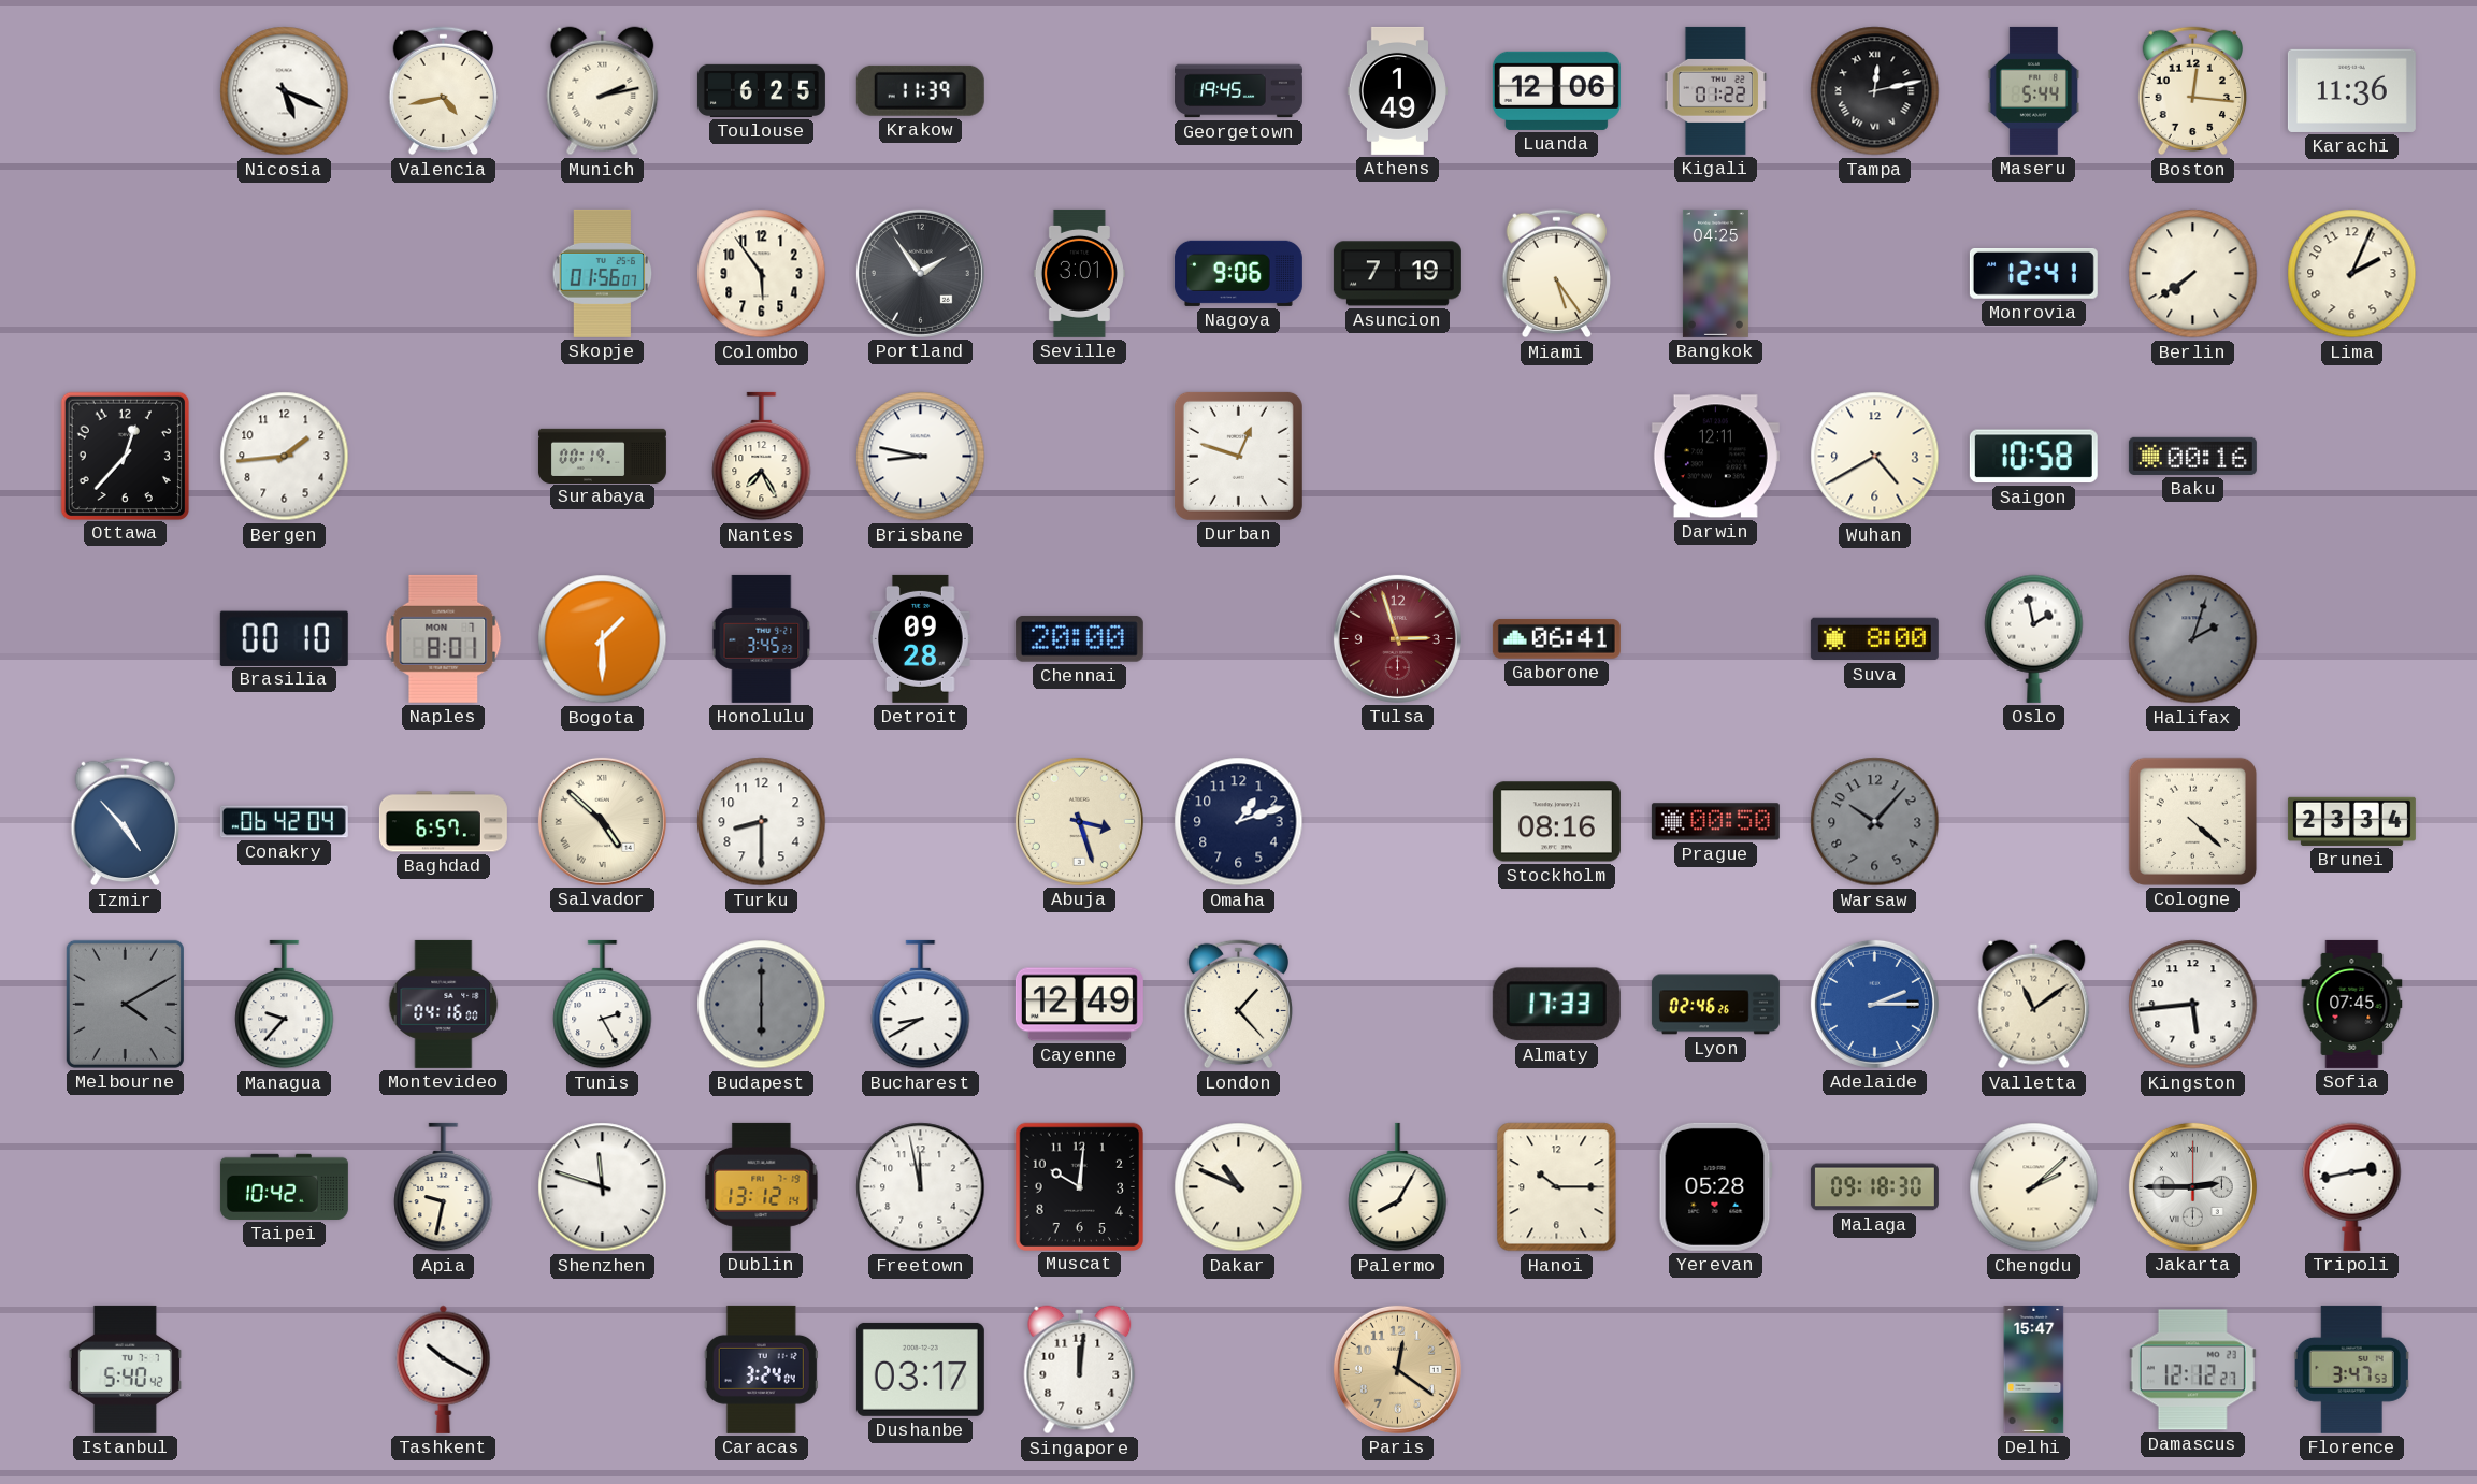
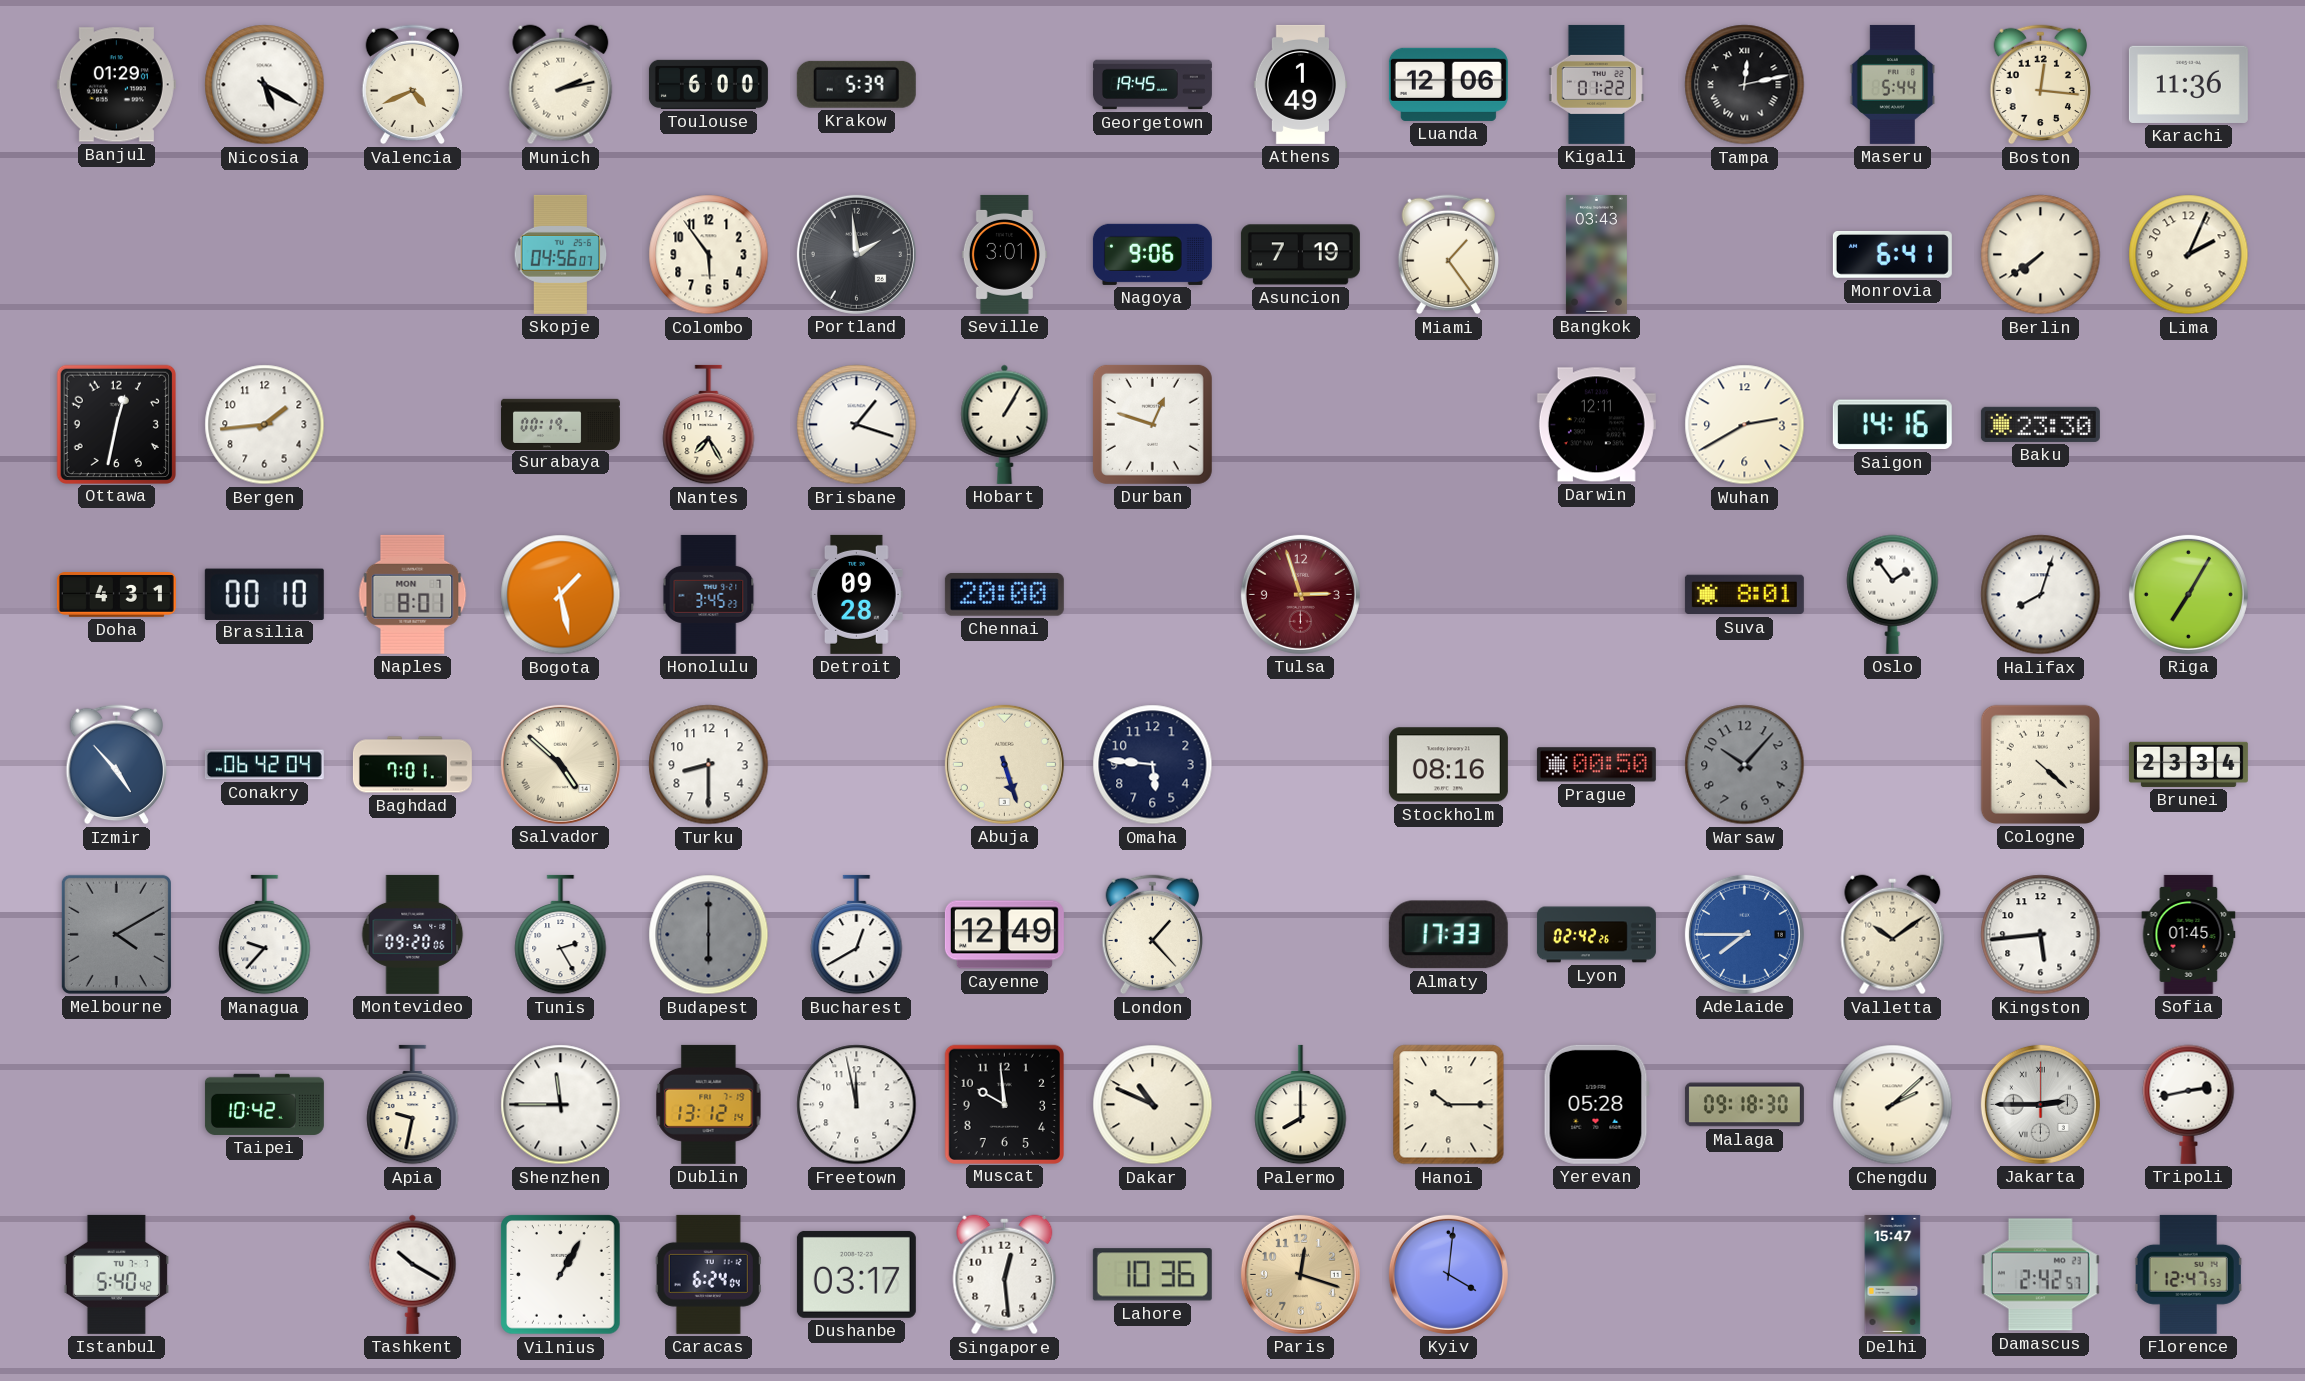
Banjul: none -> 01:29 (116, 85)
Nicosia: 5:19 -> 5:20 (265, 85)
Valencia: 4:43 -> 4:41 (412, 85)
Toulouse: 6:25 -> 6:00 (708, 84)
Krakow: 11:39 -> 5:39 (856, 84)
Skopje: 01:56 -> 04:56 (561, 254)
Portland: 1:54 -> 1:59 (856, 254)
Miami: 5:24 -> 1:24 (1448, 255)
Bangkok: 04:25 -> 03:43 (1596, 254)
Monrovia: 12:41 -> 6:41 (1892, 255)
Ottawa: 12:37 -> 12:32 (116, 424)
Brisbane: 8:47 -> 1:18 (857, 425)
Hobart: none -> 1:05 (1005, 424)
Wuhan: 4:40 -> 2:40 (1745, 425)
Saigon: 10:58 -> 14:16 (1892, 425)
Baku: 00:16 -> 23:30 (2040, 424)
Doha: none -> 4:31 (116, 595)
Bogota: 1:30 -> 1:28 (561, 595)
Gaborone: 06:41 -> none (1556, 638)
Suva: 8:00 -> 8:01 (1744, 595)
Oslo: 1:58 -> 1:54 (1893, 594)
Halifax: 2:03 -> 8:03 (2041, 595)
Halifax dial: grey -> white (2041, 595)
Riga: none -> 7:05 (2188, 594)
Baghdad: 6:57 -> 7:01 (412, 765)
Abuja: 3:27 -> 5:27 (1004, 764)
Omaha: 1:12 -> 5:46 (1153, 765)
Montevideo: 04:16 -> 09:20 (413, 934)
Bucharest: 8:40 -> 12:40 (857, 935)
Lyon: 02:46 -> 02:42 (1596, 935)
Adelaide: 2:15 -> 7:45 (1744, 934)
Valletta: 11:09 -> 10:09 (1893, 935)
Sofia: 07:45 -> 01:45 (2189, 934)
Shenzhen: 11:48 -> 11:45 (561, 1105)
Muscat: 10:01 -> 9:59 (1004, 1104)
Palermo: 8:05 -> 8:00 (1301, 1105)
Vilnius: none -> 1:05 (561, 1275)
Caracas: 3:24 -> 6:24 (708, 1274)
Singapore: 12:01 -> 12:29 (1005, 1275)
Lahore: none -> 10:36 (1152, 1275)
Paris: 12:21 -> 12:18 (1300, 1274)
Kyiv: none -> 4:01 (1448, 1274)
Damascus: 12:12 -> 2:42 (2040, 1275)
Florence: 3:47 -> 12:47 (2189, 1274)
